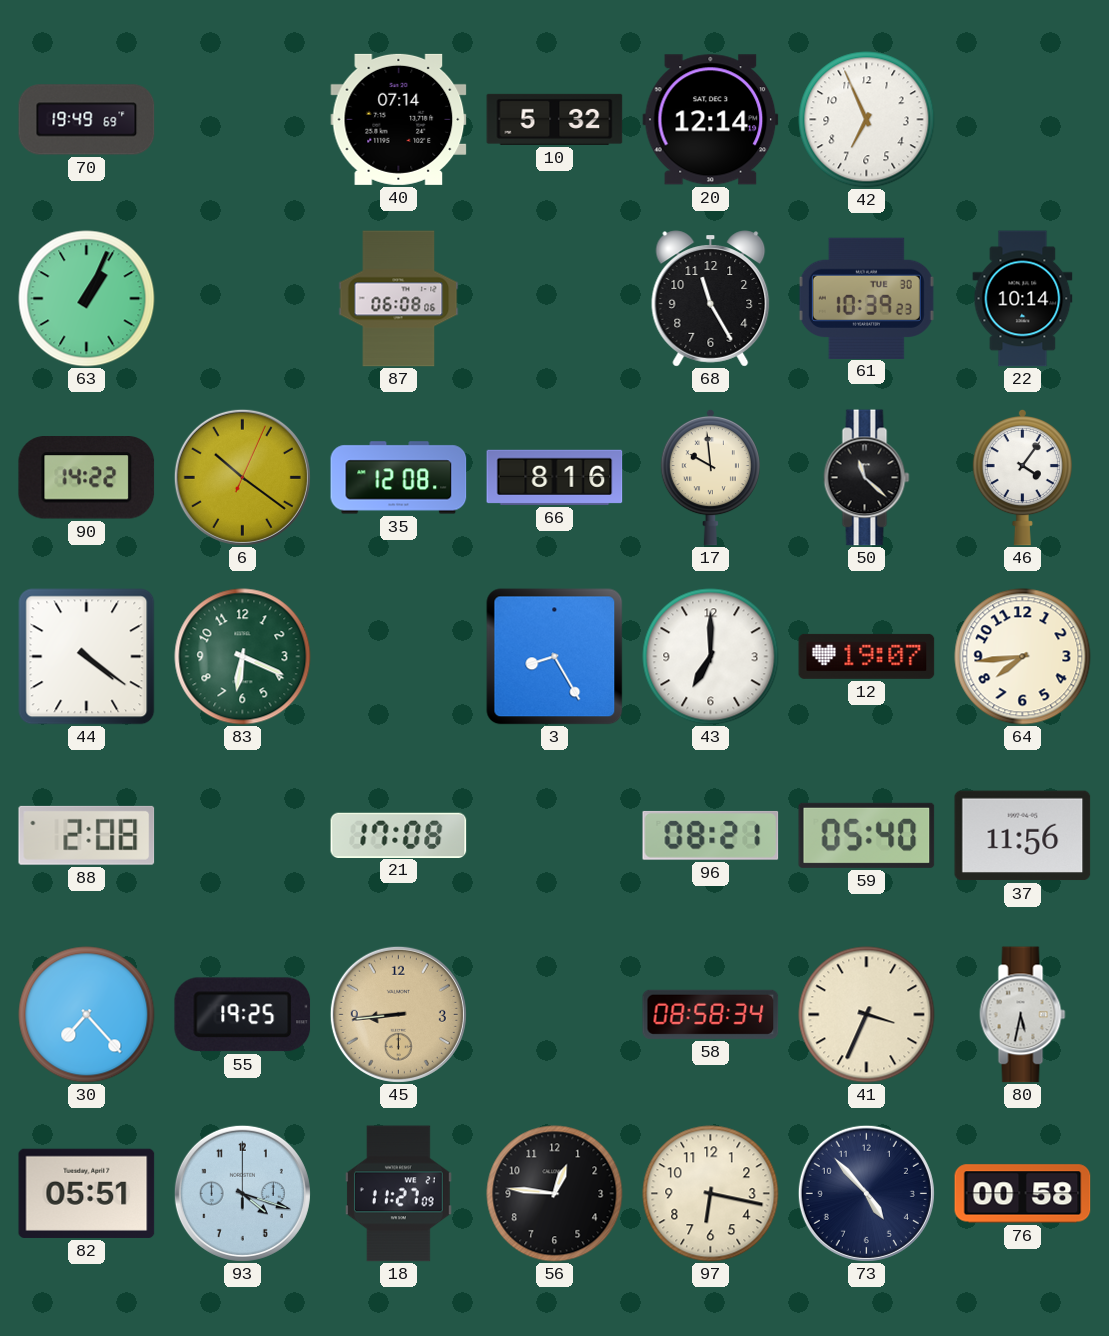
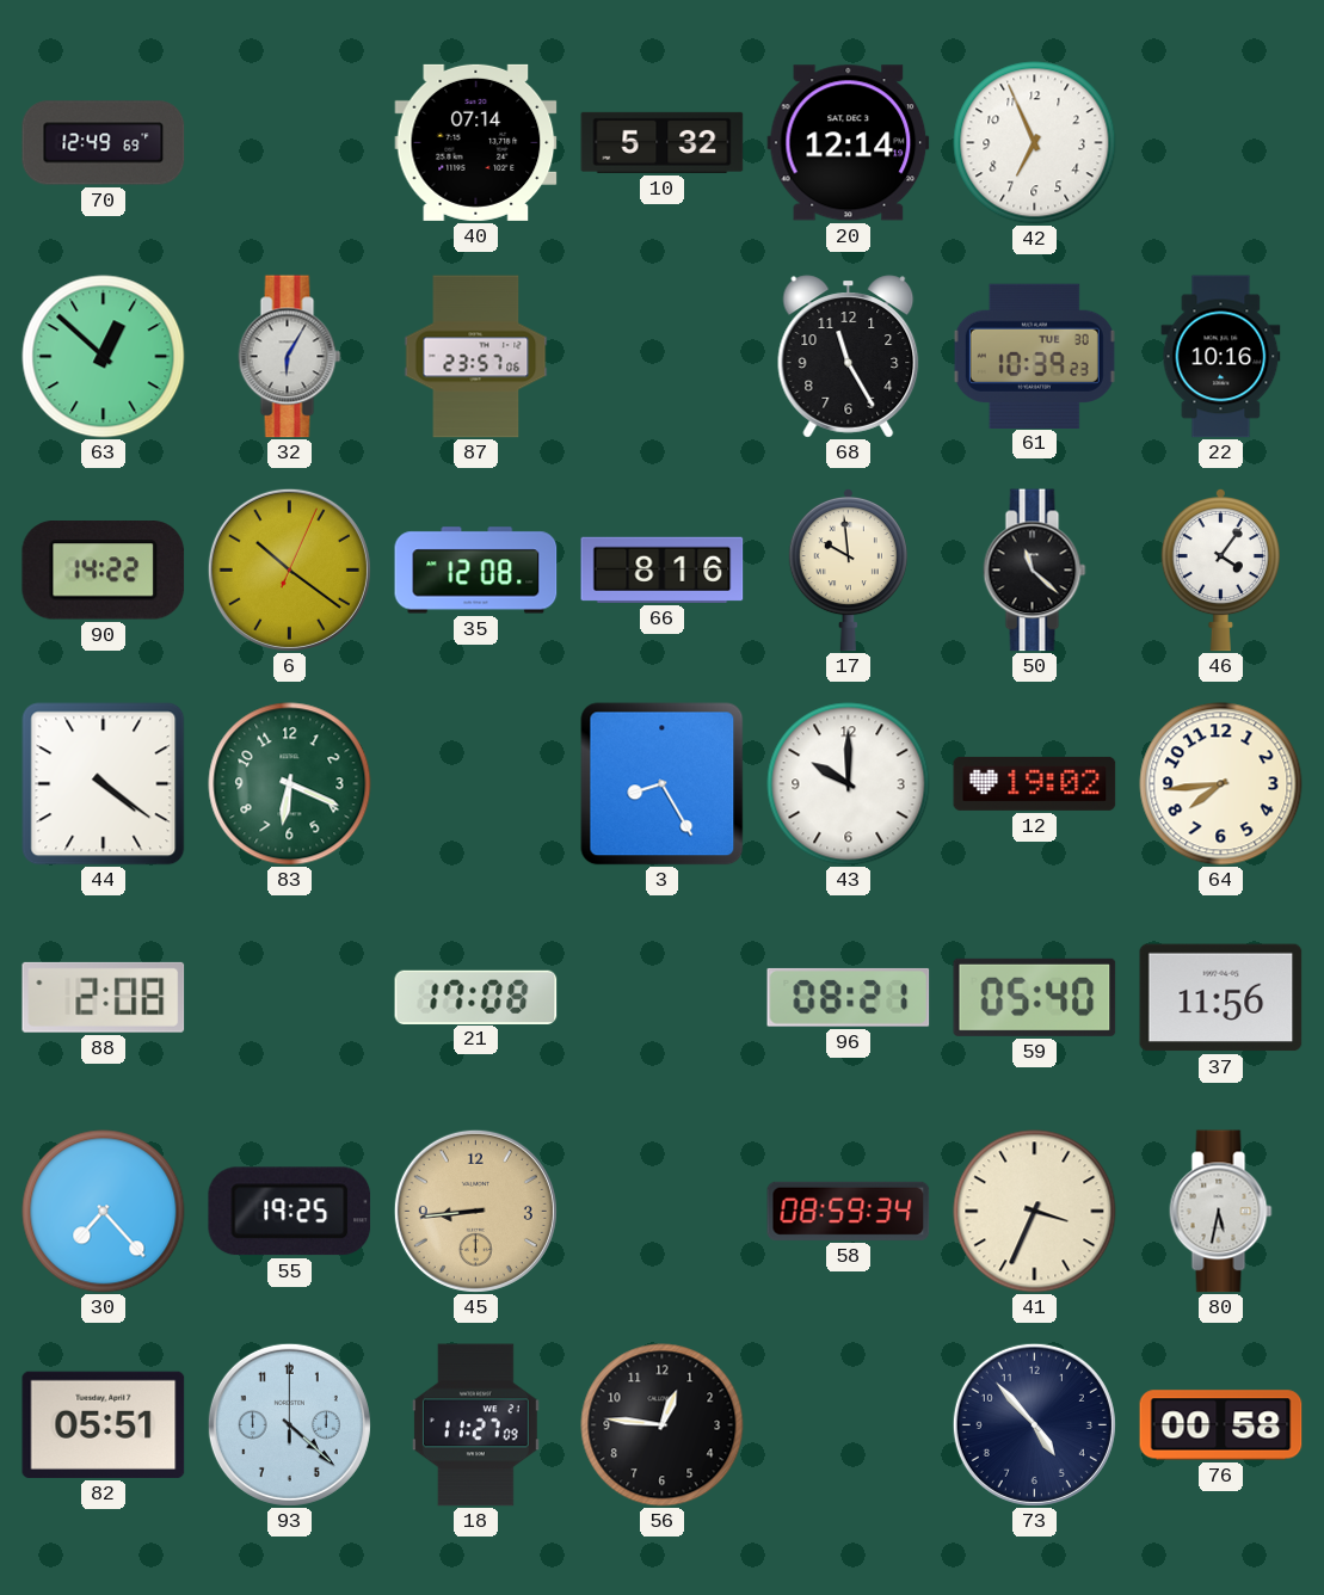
70: 19:49 -> 12:49 (104, 143)
63: 1:04 -> 12:52 (104, 357)
32: none -> 6:05 (290, 357)
87: 06:08 -> 23:57 (476, 357)
22: 10:14 -> 10:16 (1221, 357)
43: 7:00 -> 10:00 (849, 784)
12: 19:07 -> 19:02 (1035, 783)
58: 08:58 -> 08:59 (849, 1211)
93: 4:18 -> 4:22 (289, 1424)
97: 6:17 -> none (711, 1194)
